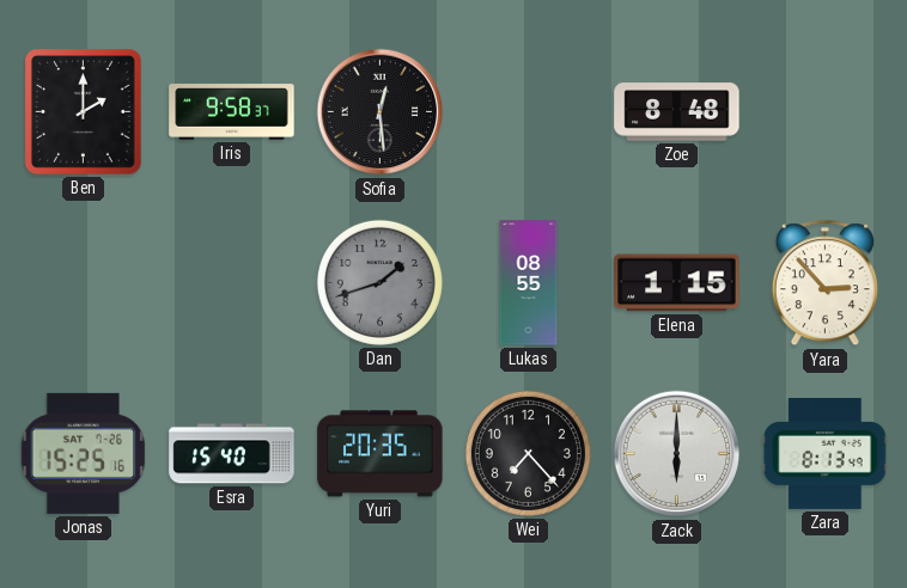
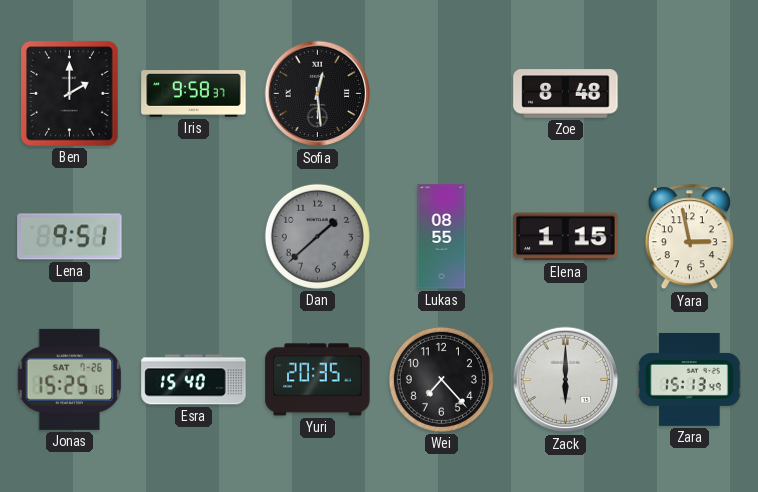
Lena: none -> 9:51 (70, 237)
Dan: 1:42 -> 1:38 (317, 236)
Yara: 2:53 -> 2:58 (689, 237)
Zara: 8:13 -> 15:13 (689, 379)
